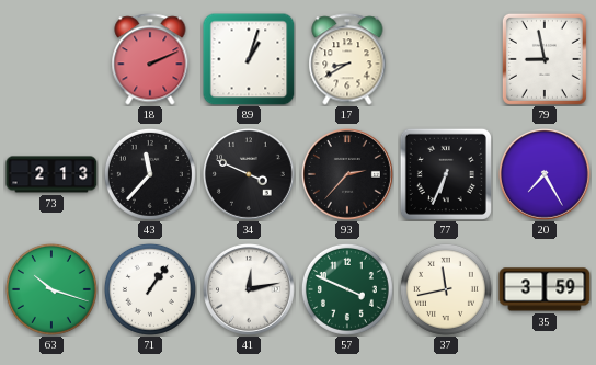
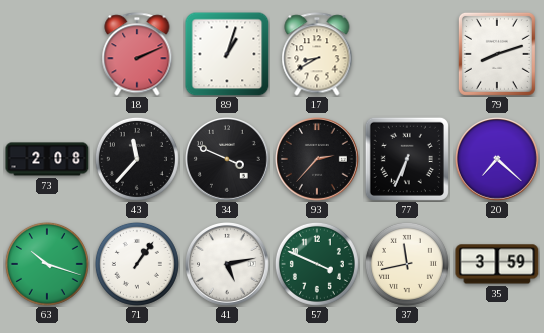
79: 8:58 -> 8:12 (497, 54)
73: 2:13 -> 2:08 (47, 159)
20: 7:25 -> 7:22 (498, 160)
41: 12:13 -> 5:13 (228, 265)
